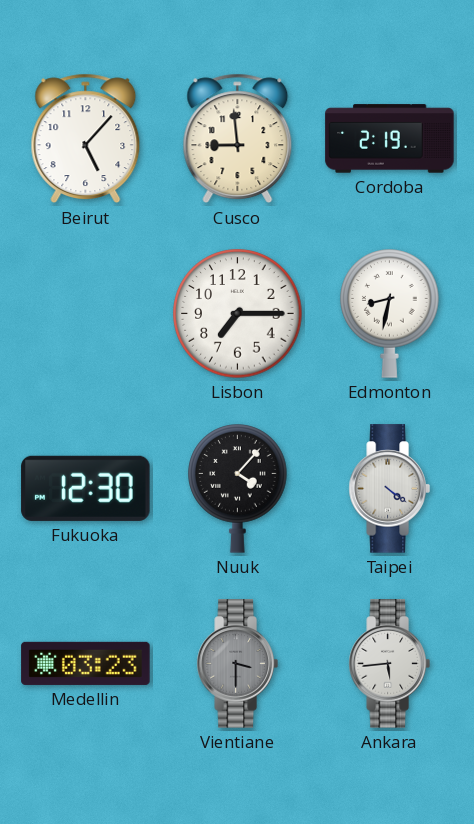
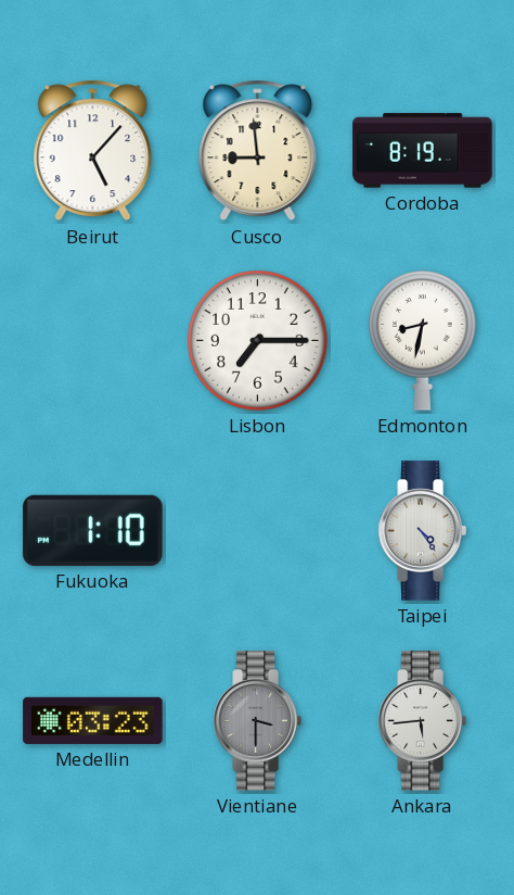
Cordoba: 2:19 -> 8:19 (423, 151)
Fukuoka: 12:30 -> 1:10 (93, 530)
Nuuk: 4:07 -> none (238, 489)
Taipei: 4:21 -> 4:24 (422, 531)
